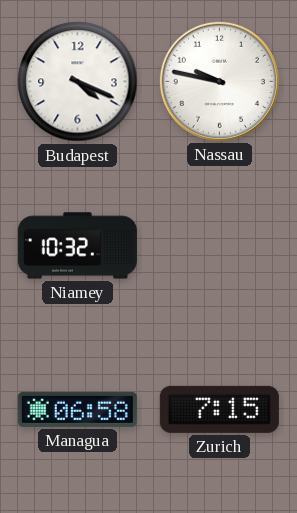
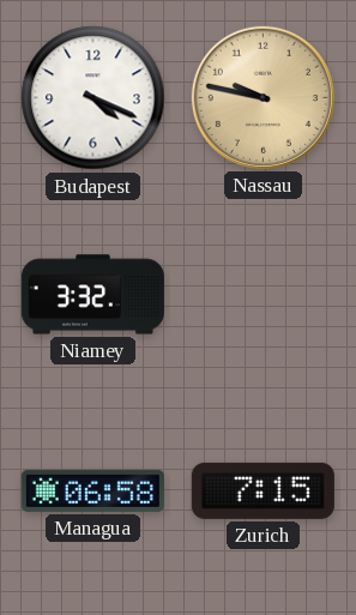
Nassau dial: white -> champagne (263, 97)
Niamey: 10:32 -> 3:32 (92, 295)
